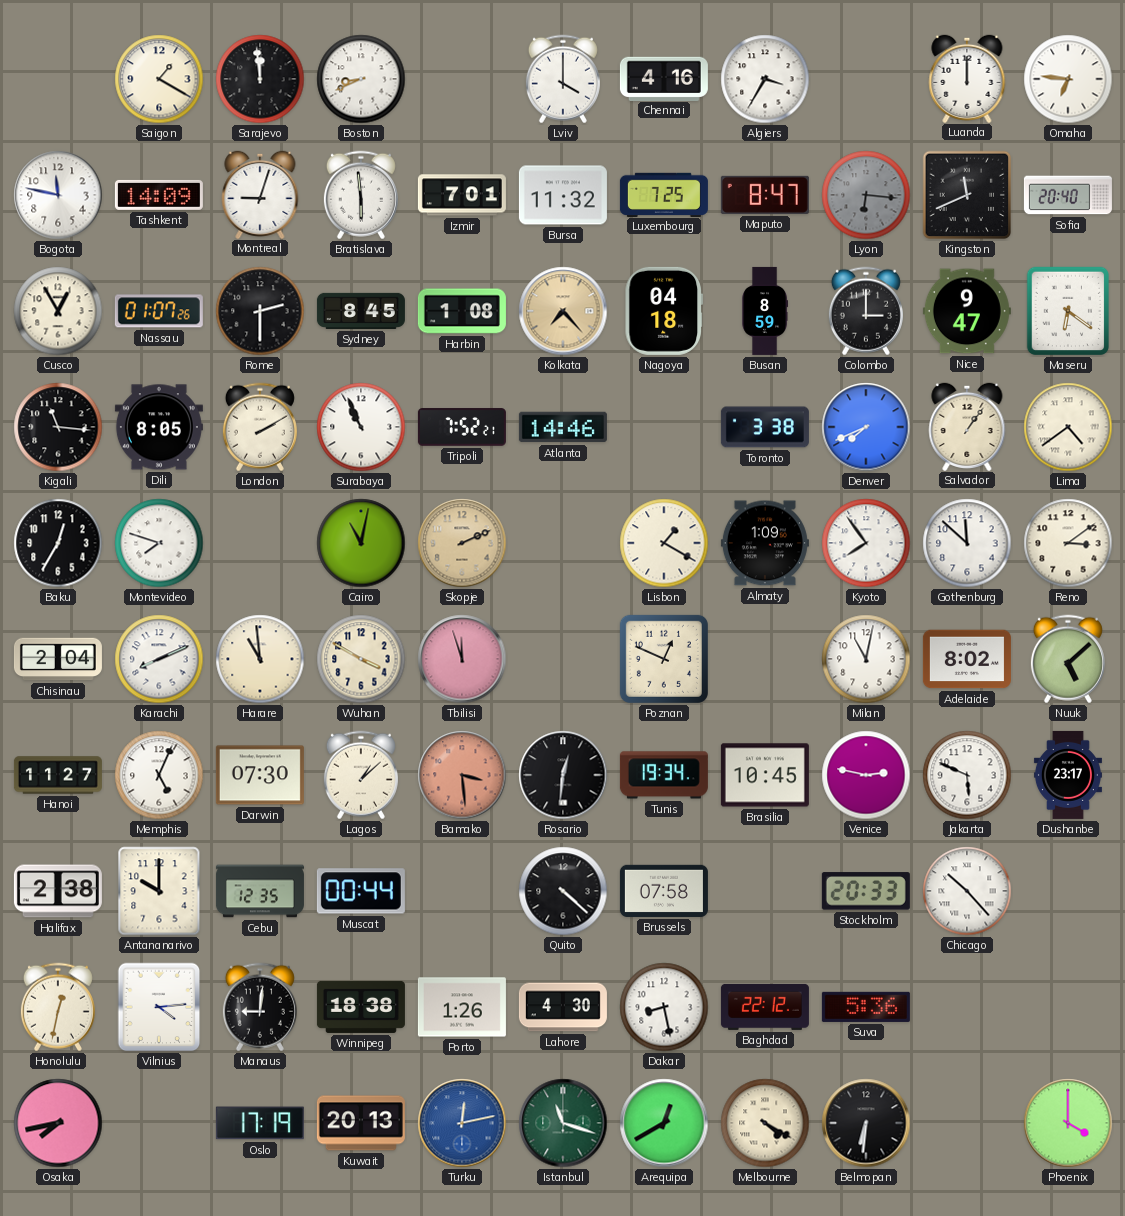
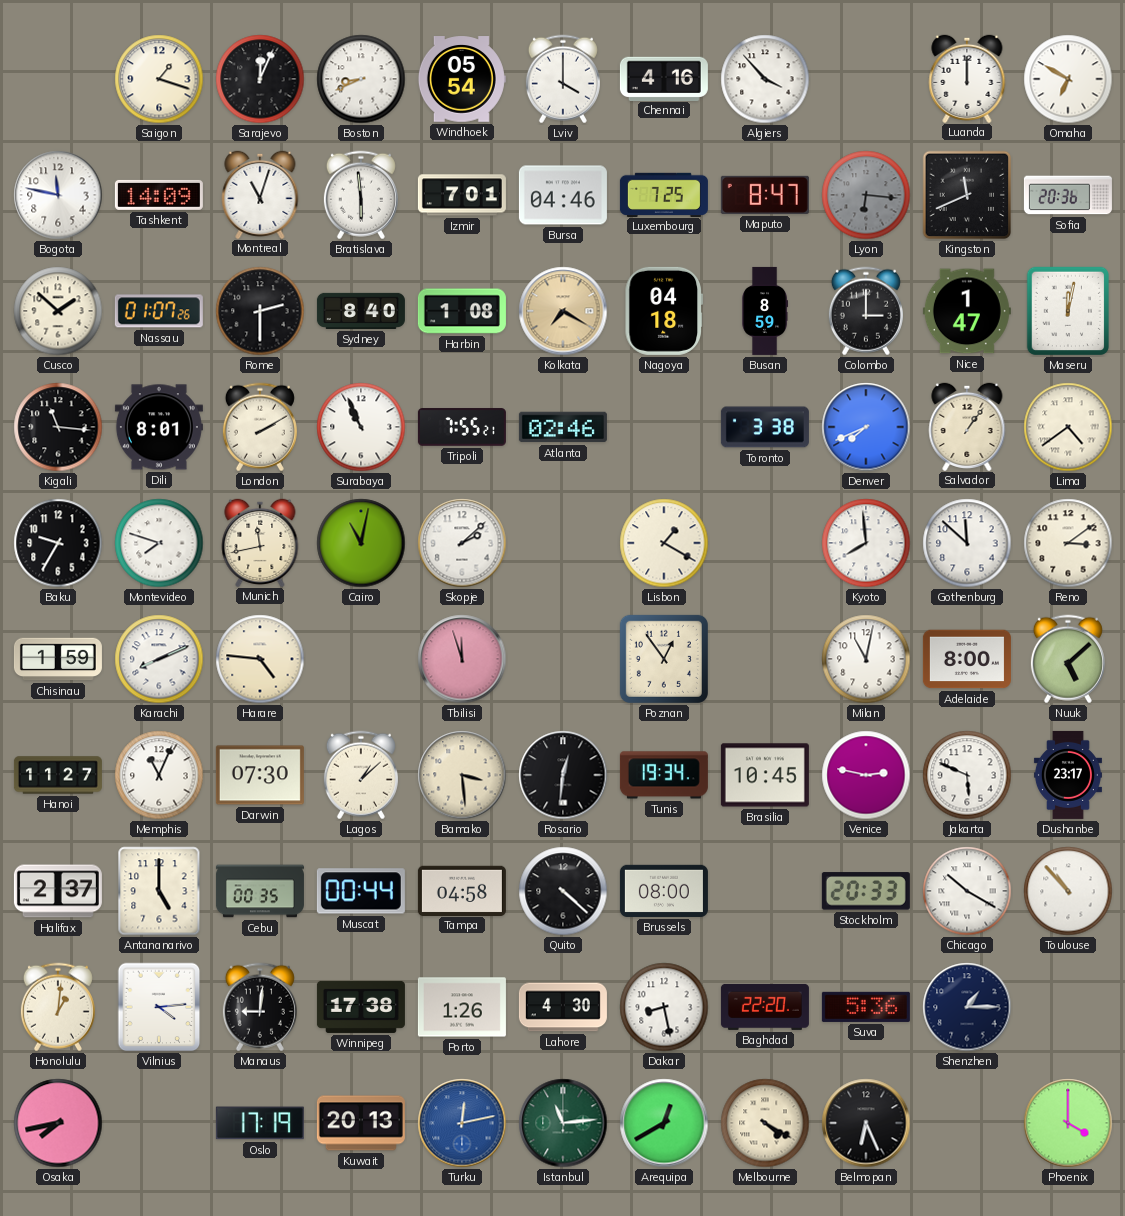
Saigon: 1:20 -> 1:18 (159, 79)
Sarajevo: 11:59 -> 12:04 (260, 79)
Windhoek: none -> 05:54 (462, 79)
Algiers: 3:35 -> 3:53 (765, 79)
Omaha: 6:46 -> 6:50 (1068, 79)
Montreal: 9:03 -> 11:03 (260, 194)
Bursa: 11:32 -> 04:46 (563, 195)
Sofia: 20:40 -> 20:36 (1068, 195)
Cusco: 12:55 -> 1:52 (58, 311)
Sydney: 8:45 -> 8:40 (361, 311)
Kolkata: 7:23 -> 7:20 (563, 311)
Nice: 9:47 -> 1:47 (967, 311)
Maseru: 6:21 -> 12:02 (1067, 311)
Dili: 8:05 -> 8:01 (159, 427)
Tripoli: 7:52 -> 7:55 (462, 427)
Atlanta: 14:46 -> 02:46 (563, 427)
Baku: 12:35 -> 9:35 (58, 543)
Munich: none -> 11:43 (260, 542)
Skopje: 2:11 -> 2:08 (462, 543)
Skopje dial: champagne -> white (462, 543)
Almaty: 1:09 -> none (765, 543)
Kyoto: 7:54 -> 7:59 (866, 543)
Chisinau: 2:04 -> 1:59 (58, 659)
Harare: 10:59 -> 4:46 (260, 659)
Wuhan: 3:50 -> none (361, 659)
Poznan: 12:49 -> 12:54 (664, 659)
Adelaide: 8:02 -> 8:00 (967, 659)
Memphis: 5:04 -> 11:04 (159, 775)
Bamako dial: salmon -> cream (462, 775)
Halifax: 2:38 -> 2:37 (58, 891)
Antananarivo: 10:00 -> 5:00 (159, 891)
Cebu: 12:35 -> 00:35 (260, 891)
Tampa: none -> 04:58 (462, 890)
Brussels: 07:58 -> 08:00 (664, 891)
Chicago: 10:23 -> 10:20 (967, 891)
Toulouse: none -> 10:53 (1068, 891)
Honolulu: 12:32 -> 1:01 (58, 1007)
Winnipeg: 18:38 -> 17:38 (361, 1007)
Baghdad: 22:12 -> 22:20 (765, 1007)
Shenzhen: none -> 1:15 (967, 1007)
Istanbul: 11:18 -> 11:14 (563, 1123)
Belmopan: 6:31 -> 6:26 (866, 1123)
